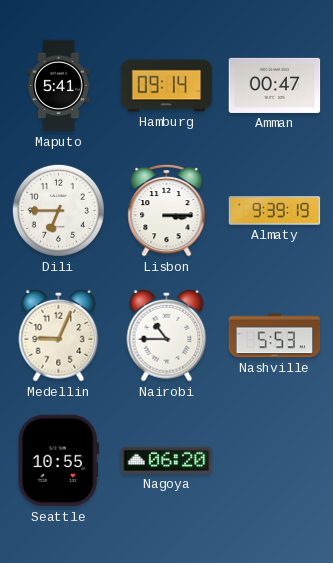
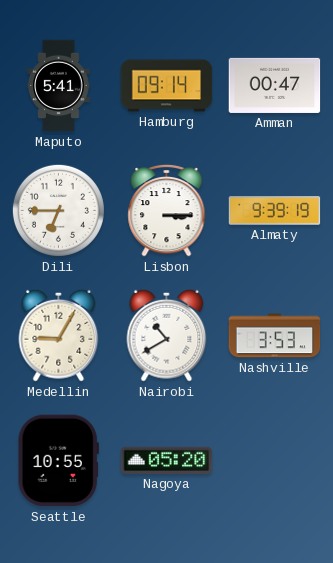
Medellin: 9:04 -> 9:05 (59, 335)
Nairobi: 10:45 -> 10:40 (167, 335)
Nashville: 5:53 -> 3:53 (275, 336)
Nagoya: 06:20 -> 05:20 (167, 460)
